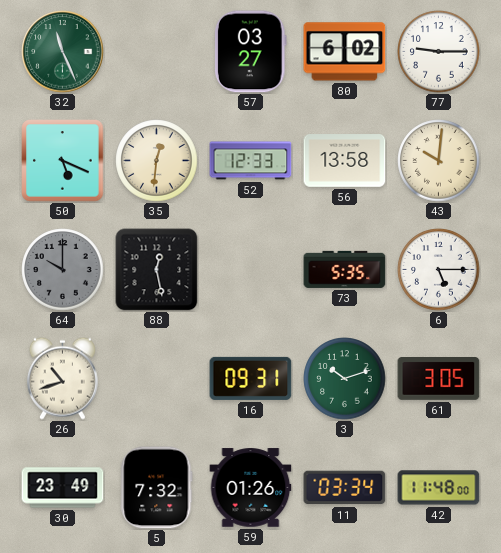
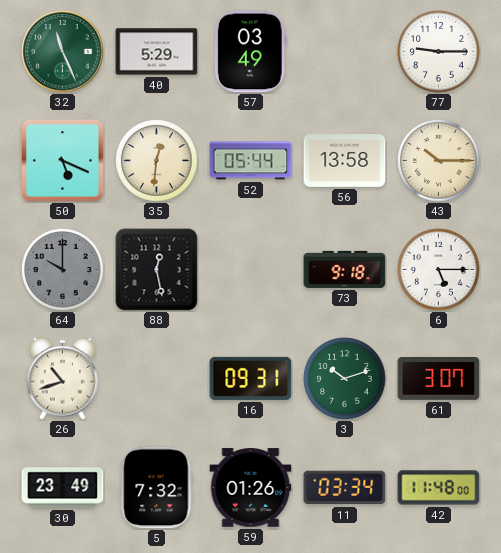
40: none -> 5:29 (157, 52)
57: 03:27 -> 03:49 (250, 52)
80: 6:02 -> none (345, 52)
52: 12:33 -> 05:44 (251, 161)
43: 10:01 -> 10:15 (439, 161)
73: 5:35 -> 9:18 (345, 269)
61: 3:05 -> 3:07 (439, 379)
